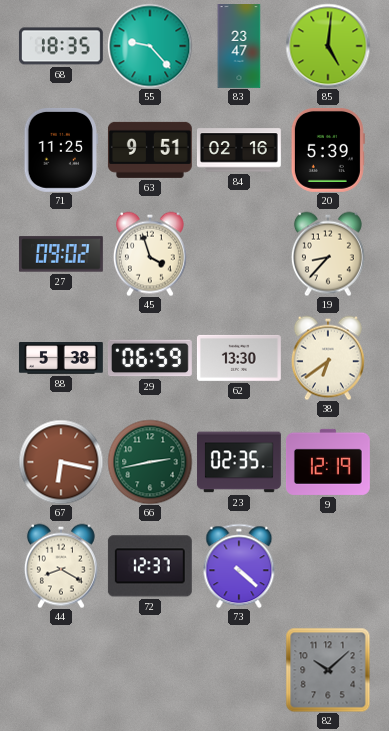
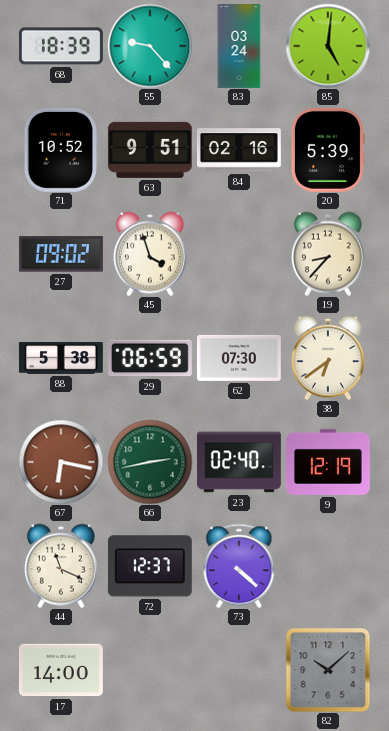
68: 18:35 -> 18:39 (61, 46)
83: 23:47 -> 03:24 (239, 47)
71: 11:25 -> 10:52 (61, 150)
62: 13:30 -> 07:30 (239, 358)
23: 02:35 -> 02:40 (239, 462)
44: 8:20 -> 11:19 (61, 566)
17: none -> 14:00 (61, 670)
